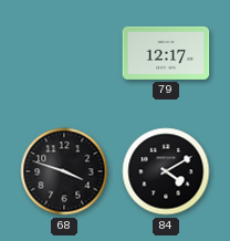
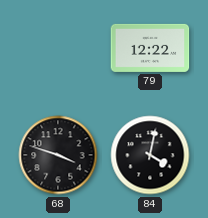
79: 12:17 -> 12:22 (150, 48)
84: 4:10 -> 4:02 (150, 155)
